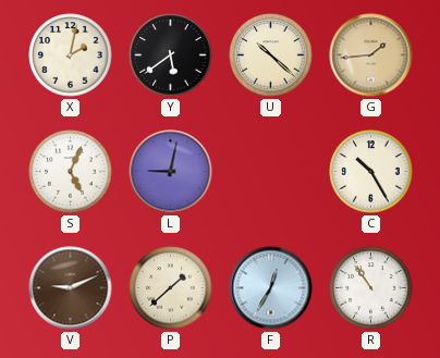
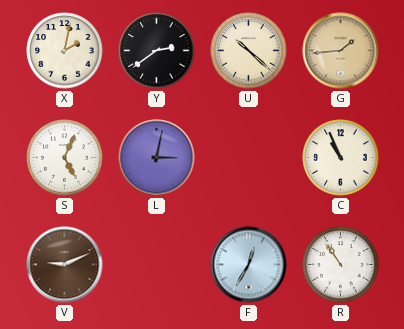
Y: 5:39 -> 2:39 (157, 51)
L: 9:02 -> 3:02 (157, 158)
C: 10:25 -> 10:56 (341, 158)
P: 1:38 -> none (171, 288)
